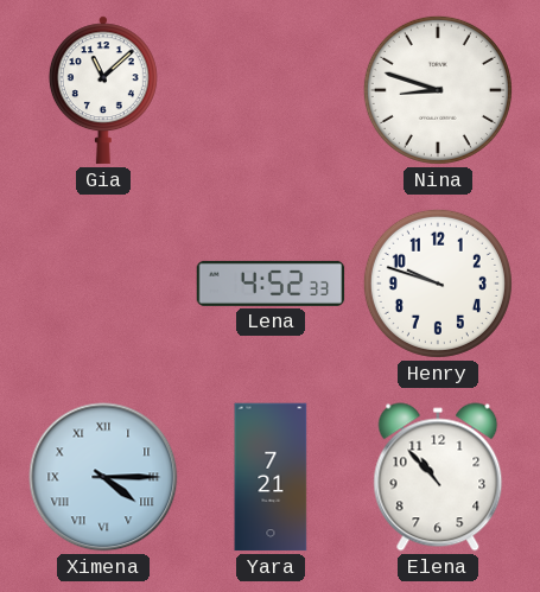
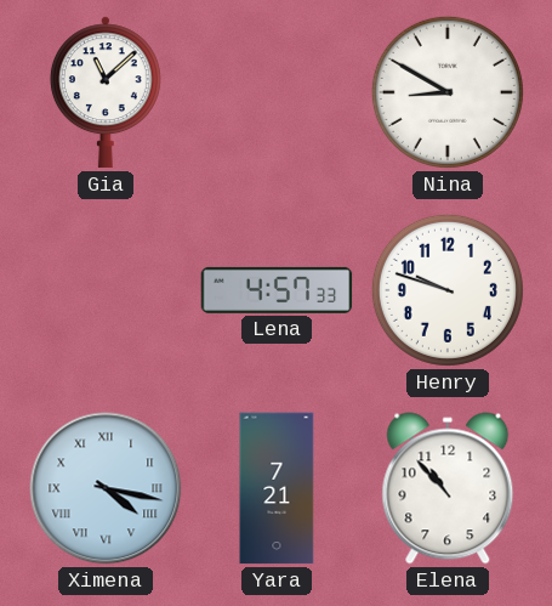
Nina: 8:48 -> 8:50 (448, 92)
Lena: 4:52 -> 4:57 (277, 290)
Ximena: 4:15 -> 4:17 (106, 488)
